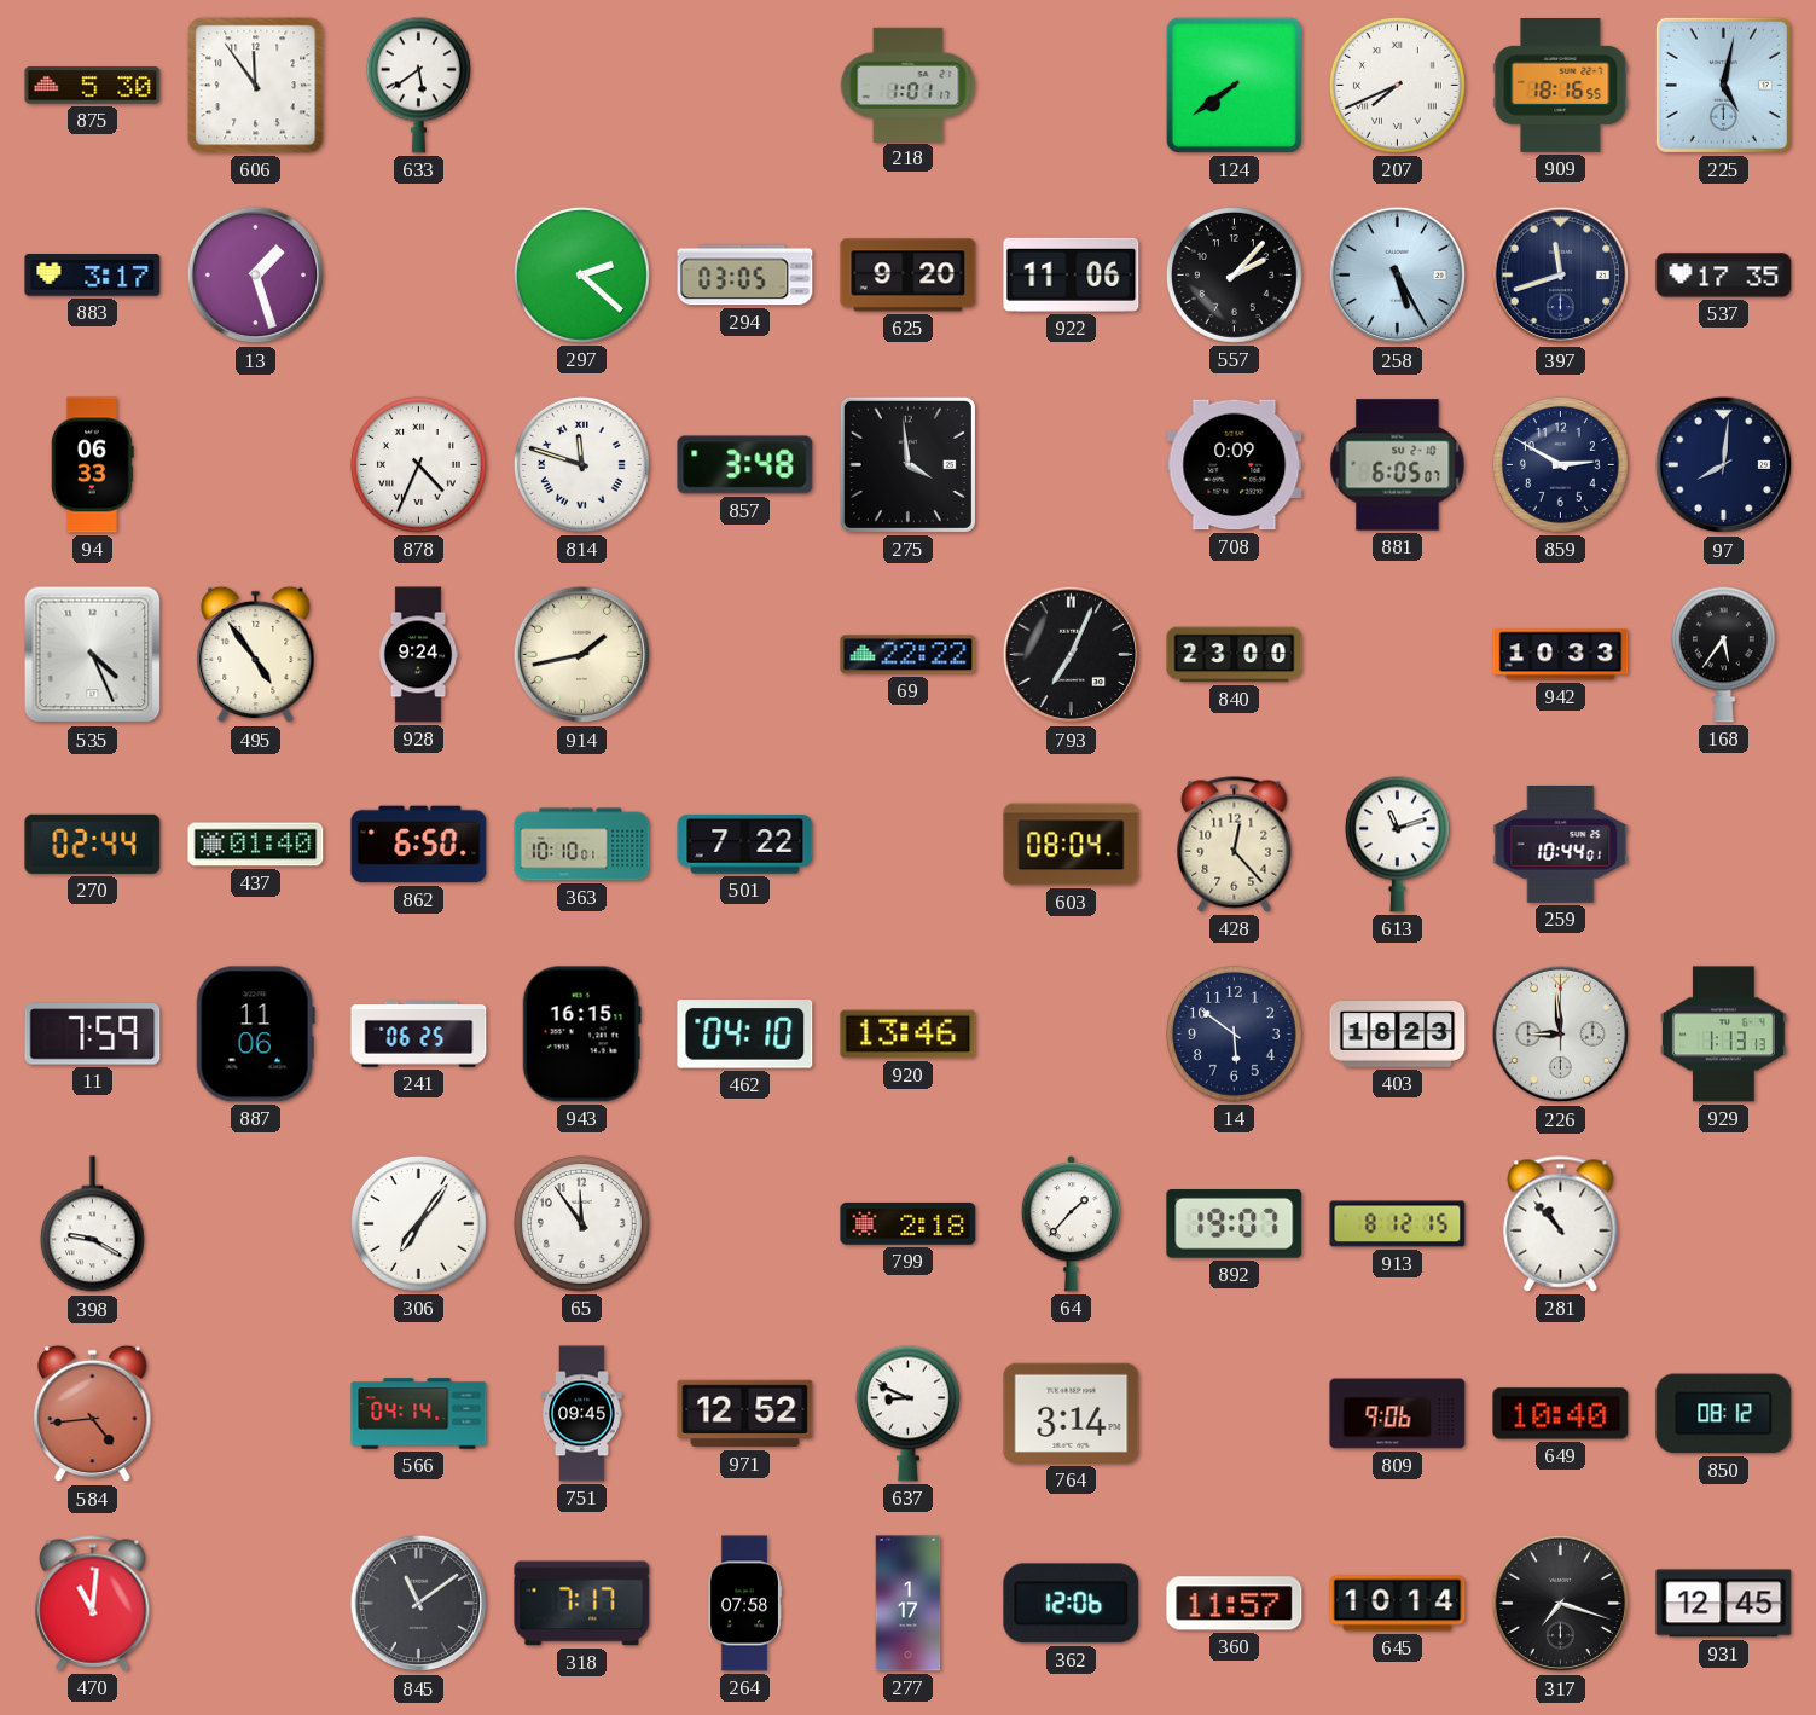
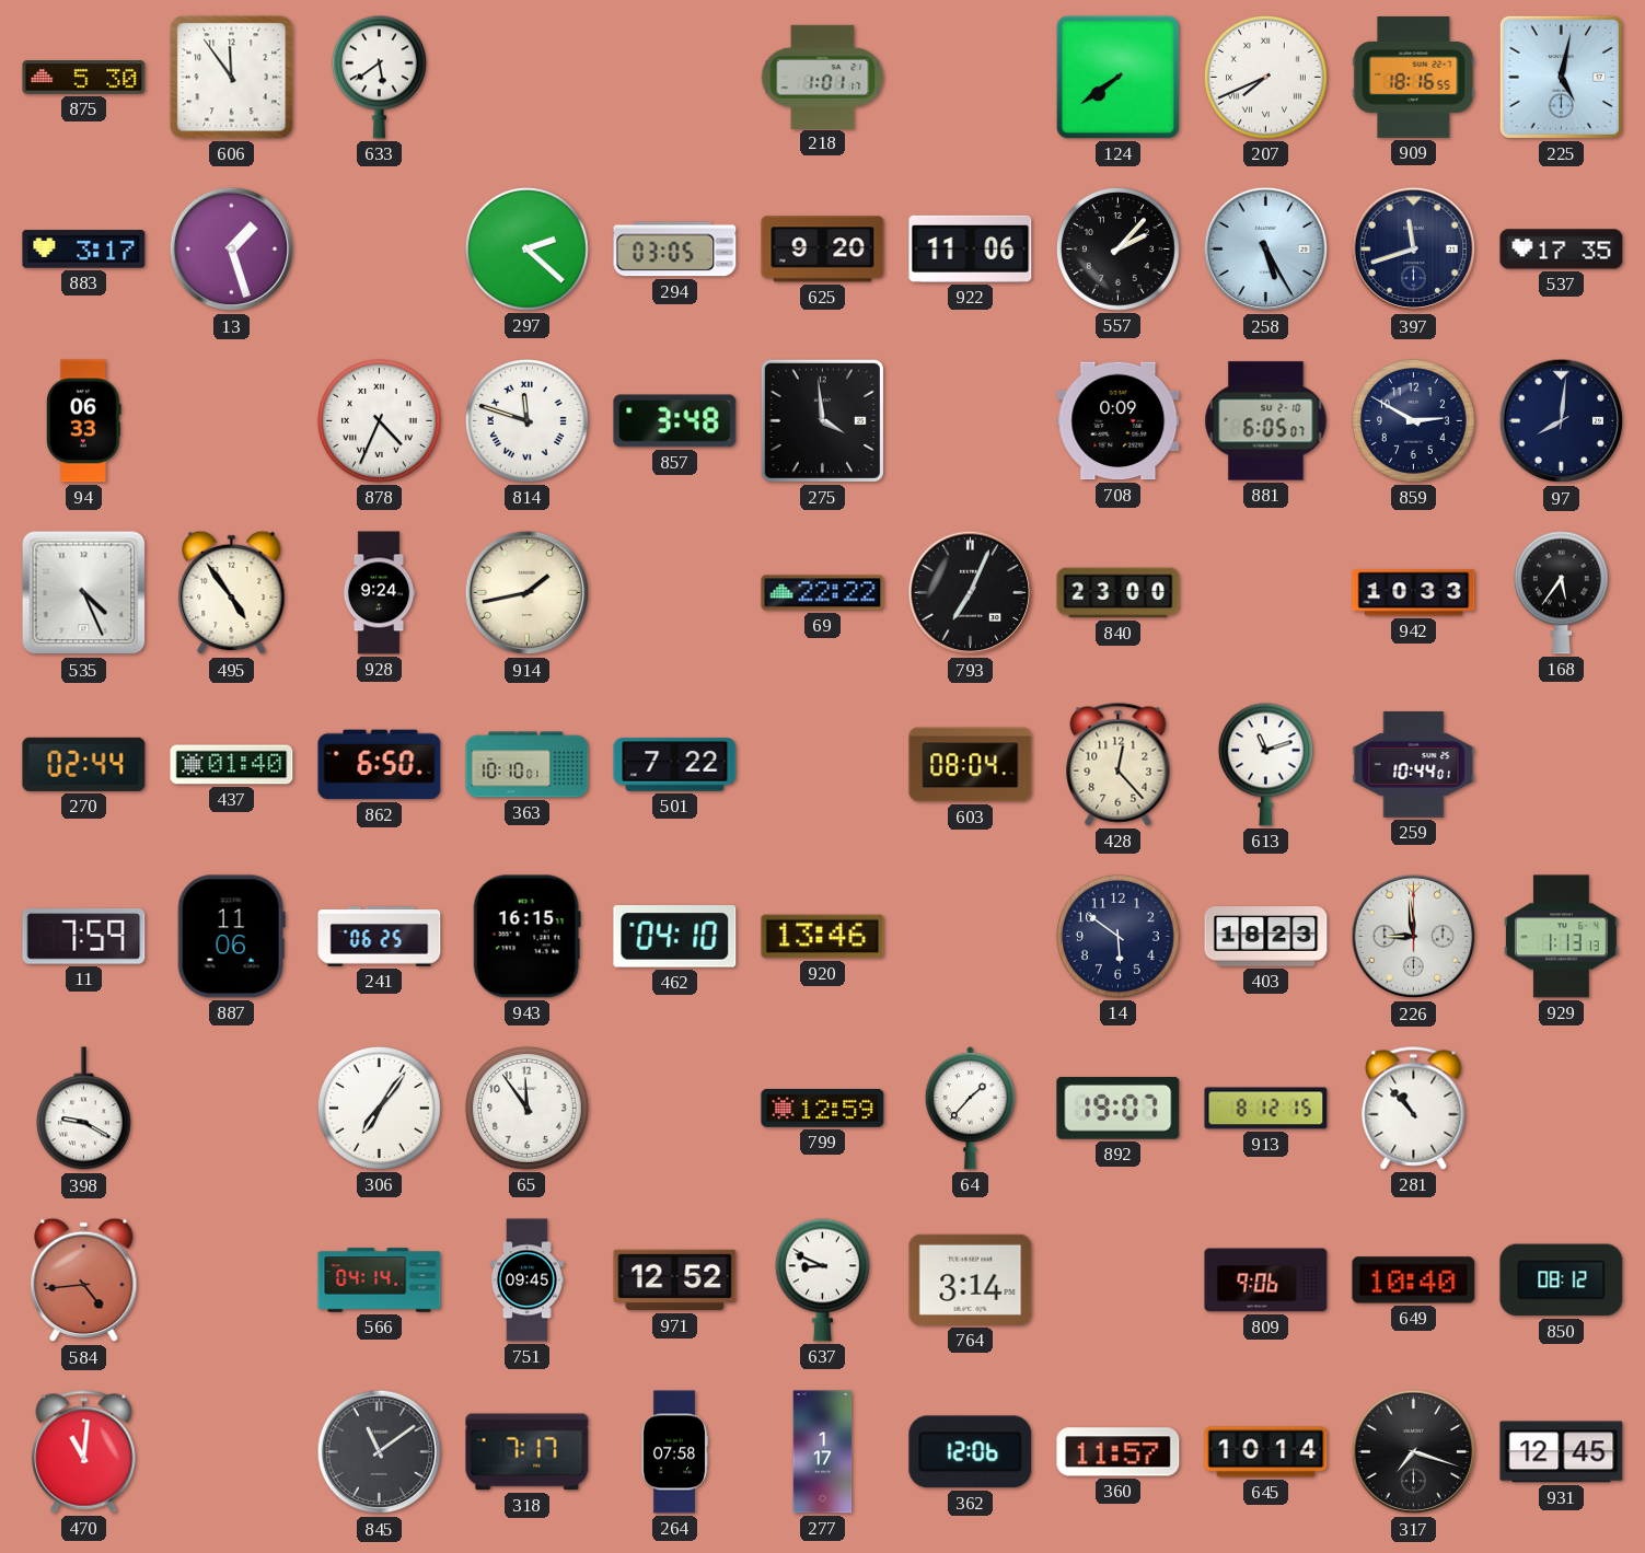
799: 2:18 -> 12:59 (823, 1109)
